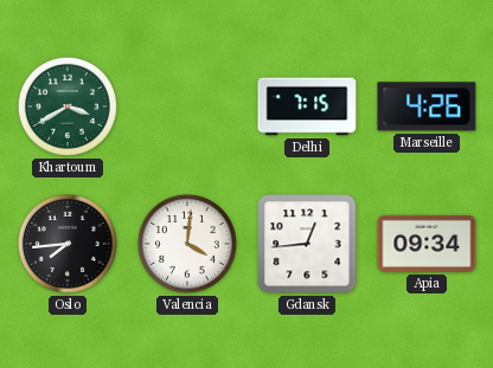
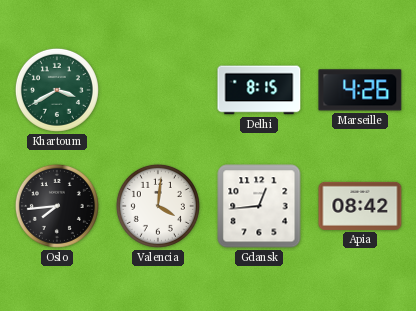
Delhi: 7:15 -> 8:15 (259, 90)
Apia: 09:34 -> 08:42 (360, 206)
